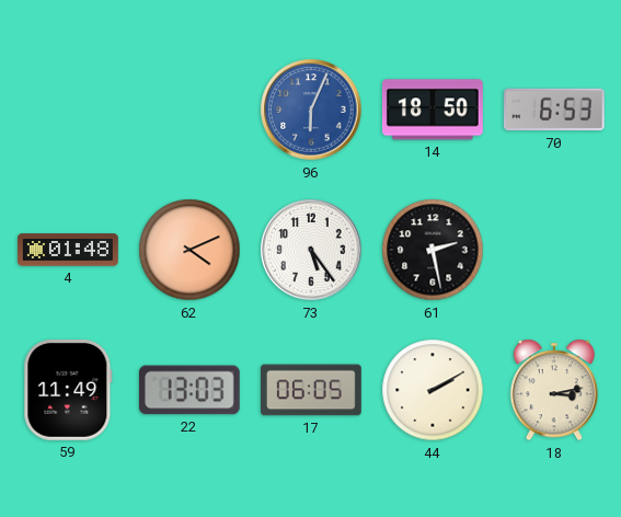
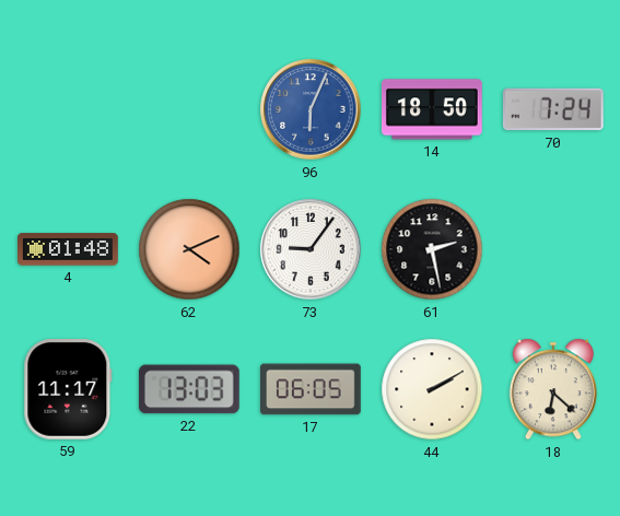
70: 6:53 -> 7:24 (553, 109)
73: 5:24 -> 9:06 (311, 249)
59: 11:49 -> 11:17 (68, 390)
18: 3:13 -> 6:22 (553, 389)
